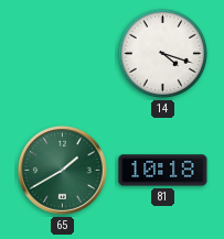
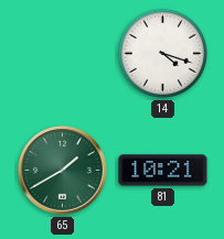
81: 10:18 -> 10:21 (163, 171)
